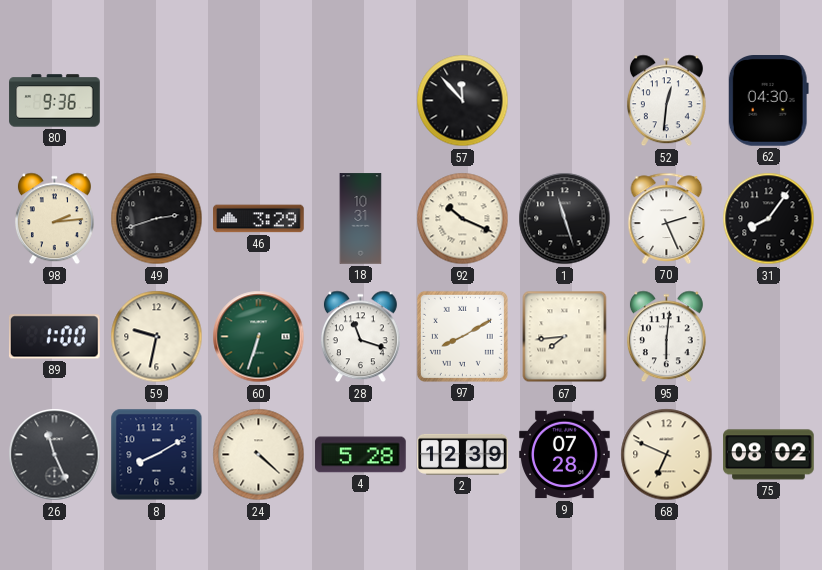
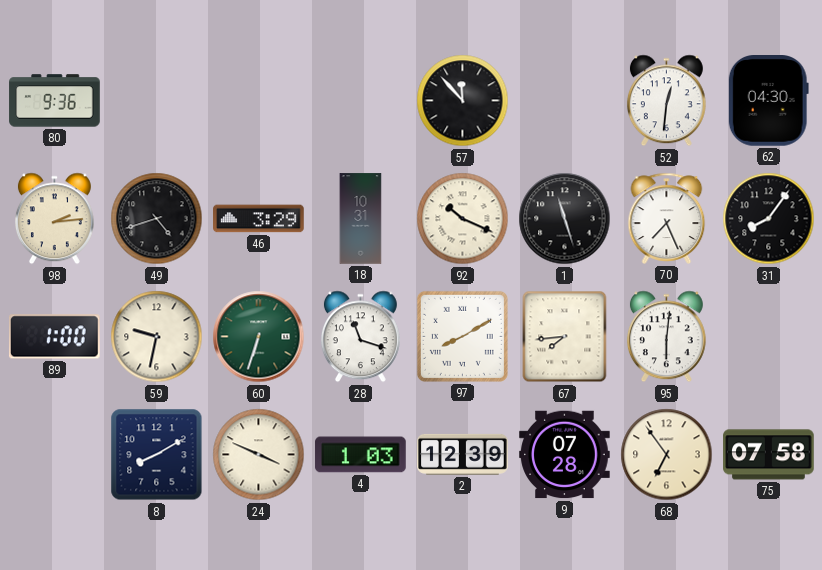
49: 2:42 -> 4:42 (157, 219)
70: 2:26 -> 7:26 (667, 218)
26: 11:26 -> none (55, 455)
24: 4:22 -> 3:49 (259, 455)
4: 5:28 -> 1:03 (361, 455)
68: 6:49 -> 6:54 (667, 455)
75: 08:02 -> 07:58 (769, 455)
